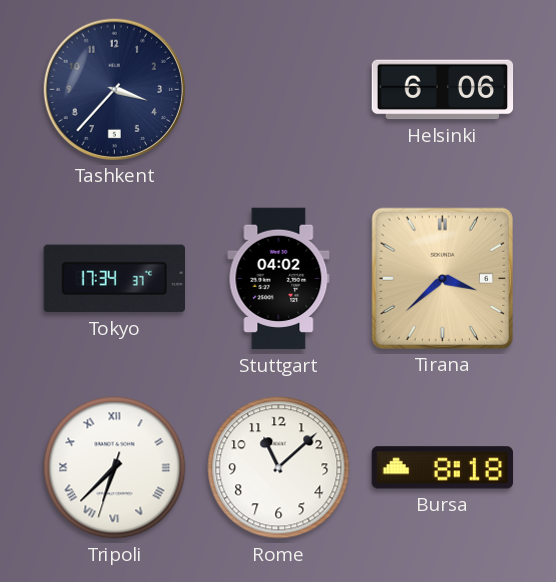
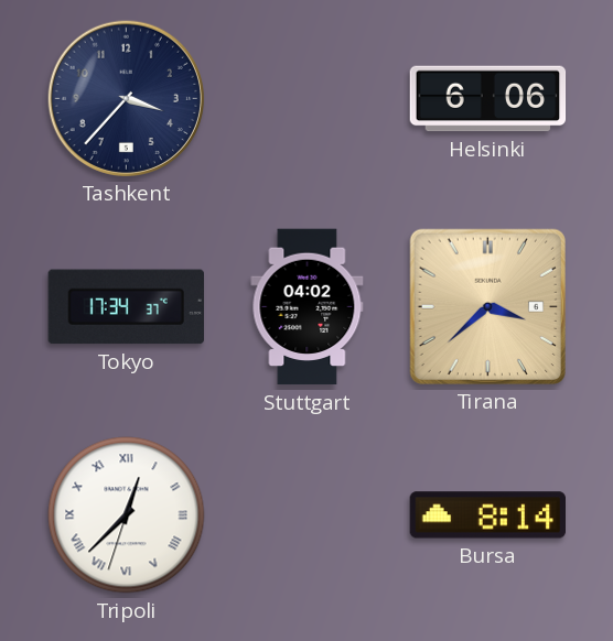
Tripoli: 6:37 -> 12:37 (127, 515)
Rome: 11:08 -> none (279, 468)
Bursa: 8:18 -> 8:14 (487, 515)
